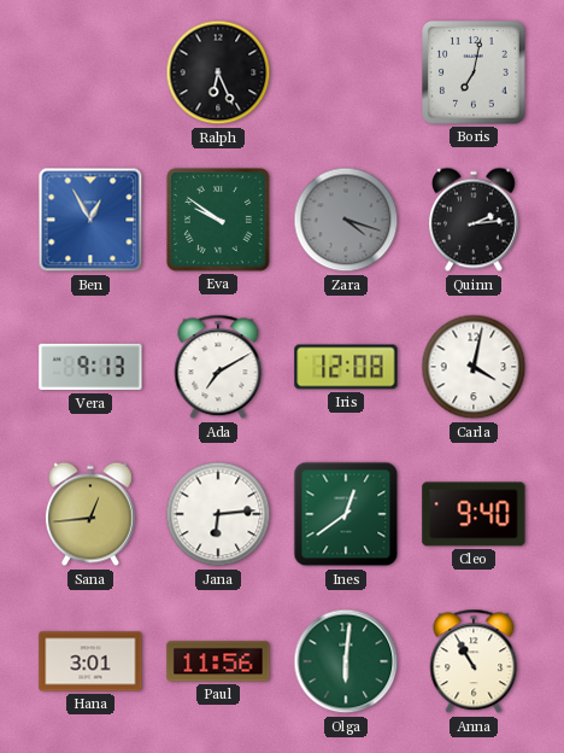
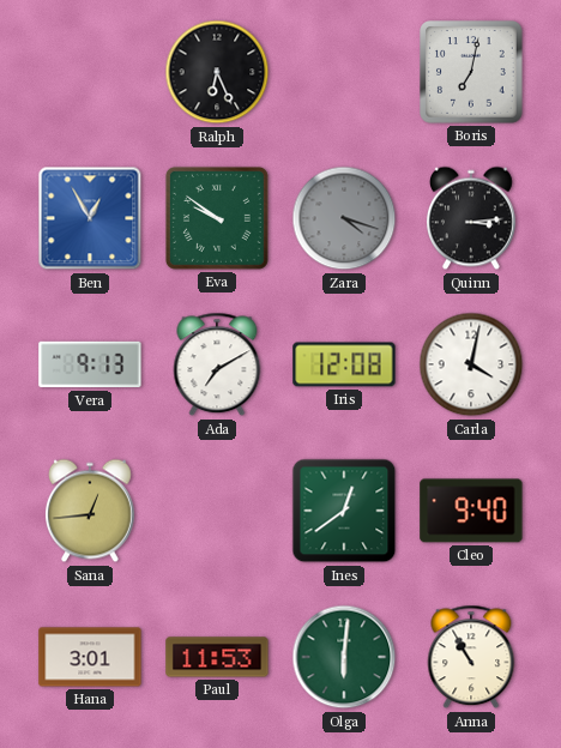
Quinn: 2:14 -> 3:14 (471, 218)
Jana: 6:14 -> none (218, 514)
Paul: 11:56 -> 11:53 (217, 657)
